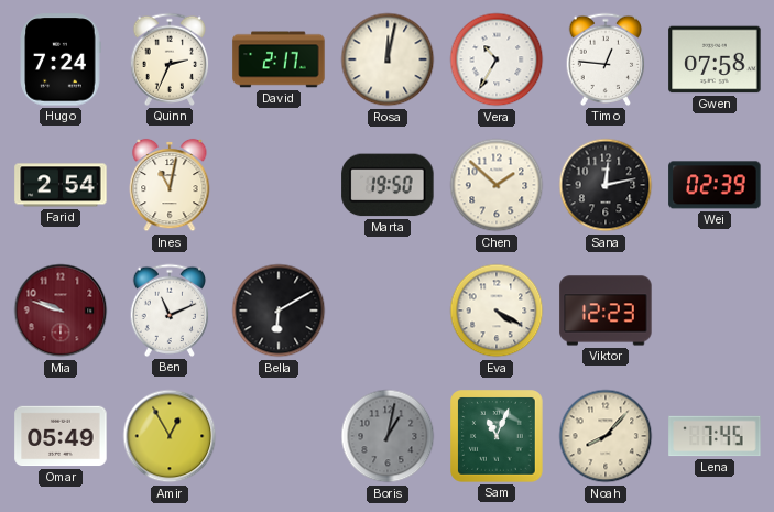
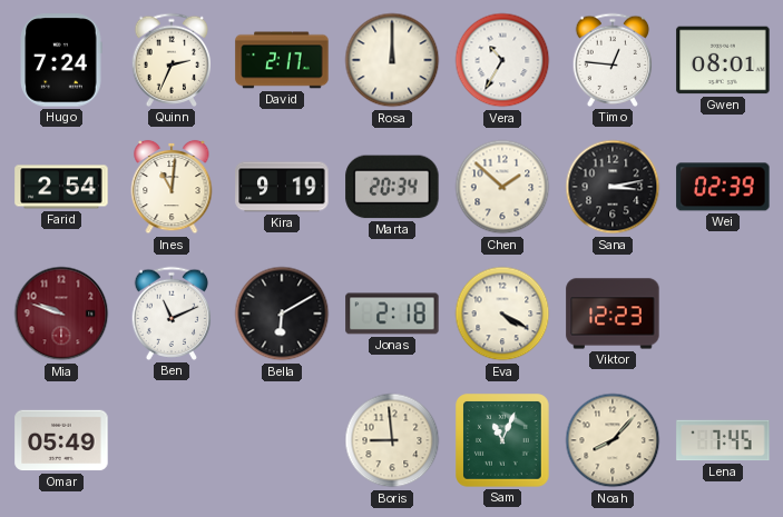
Rosa: 12:02 -> 12:00 (392, 60)
Gwen: 07:58 -> 08:01 (723, 60)
Ines: 11:02 -> 11:01 (172, 187)
Kira: none -> 9:19 (282, 187)
Marta: 19:50 -> 20:34 (392, 187)
Sana: 12:13 -> 3:13 (613, 187)
Jonas: none -> 2:18 (392, 314)
Amir: 12:55 -> none (170, 436)
Boris: 1:02 -> 8:59 (392, 440)
Boris dial: grey -> cream (392, 440)
